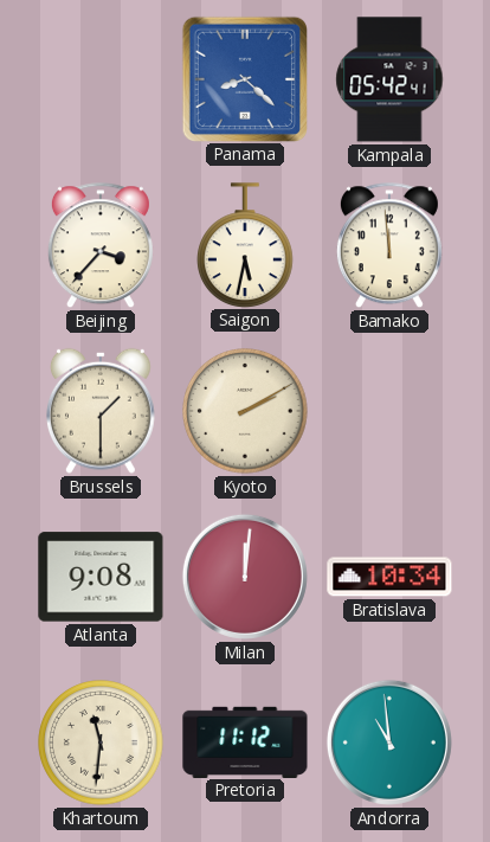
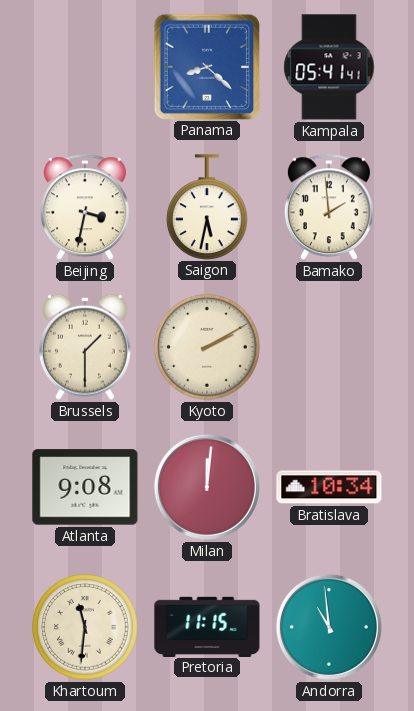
Kampala: 05:42 -> 05:41 (329, 67)
Beijing: 3:37 -> 3:32 (85, 208)
Bamako: 11:59 -> 1:59 (329, 208)
Pretoria: 11:12 -> 11:15 (207, 626)
